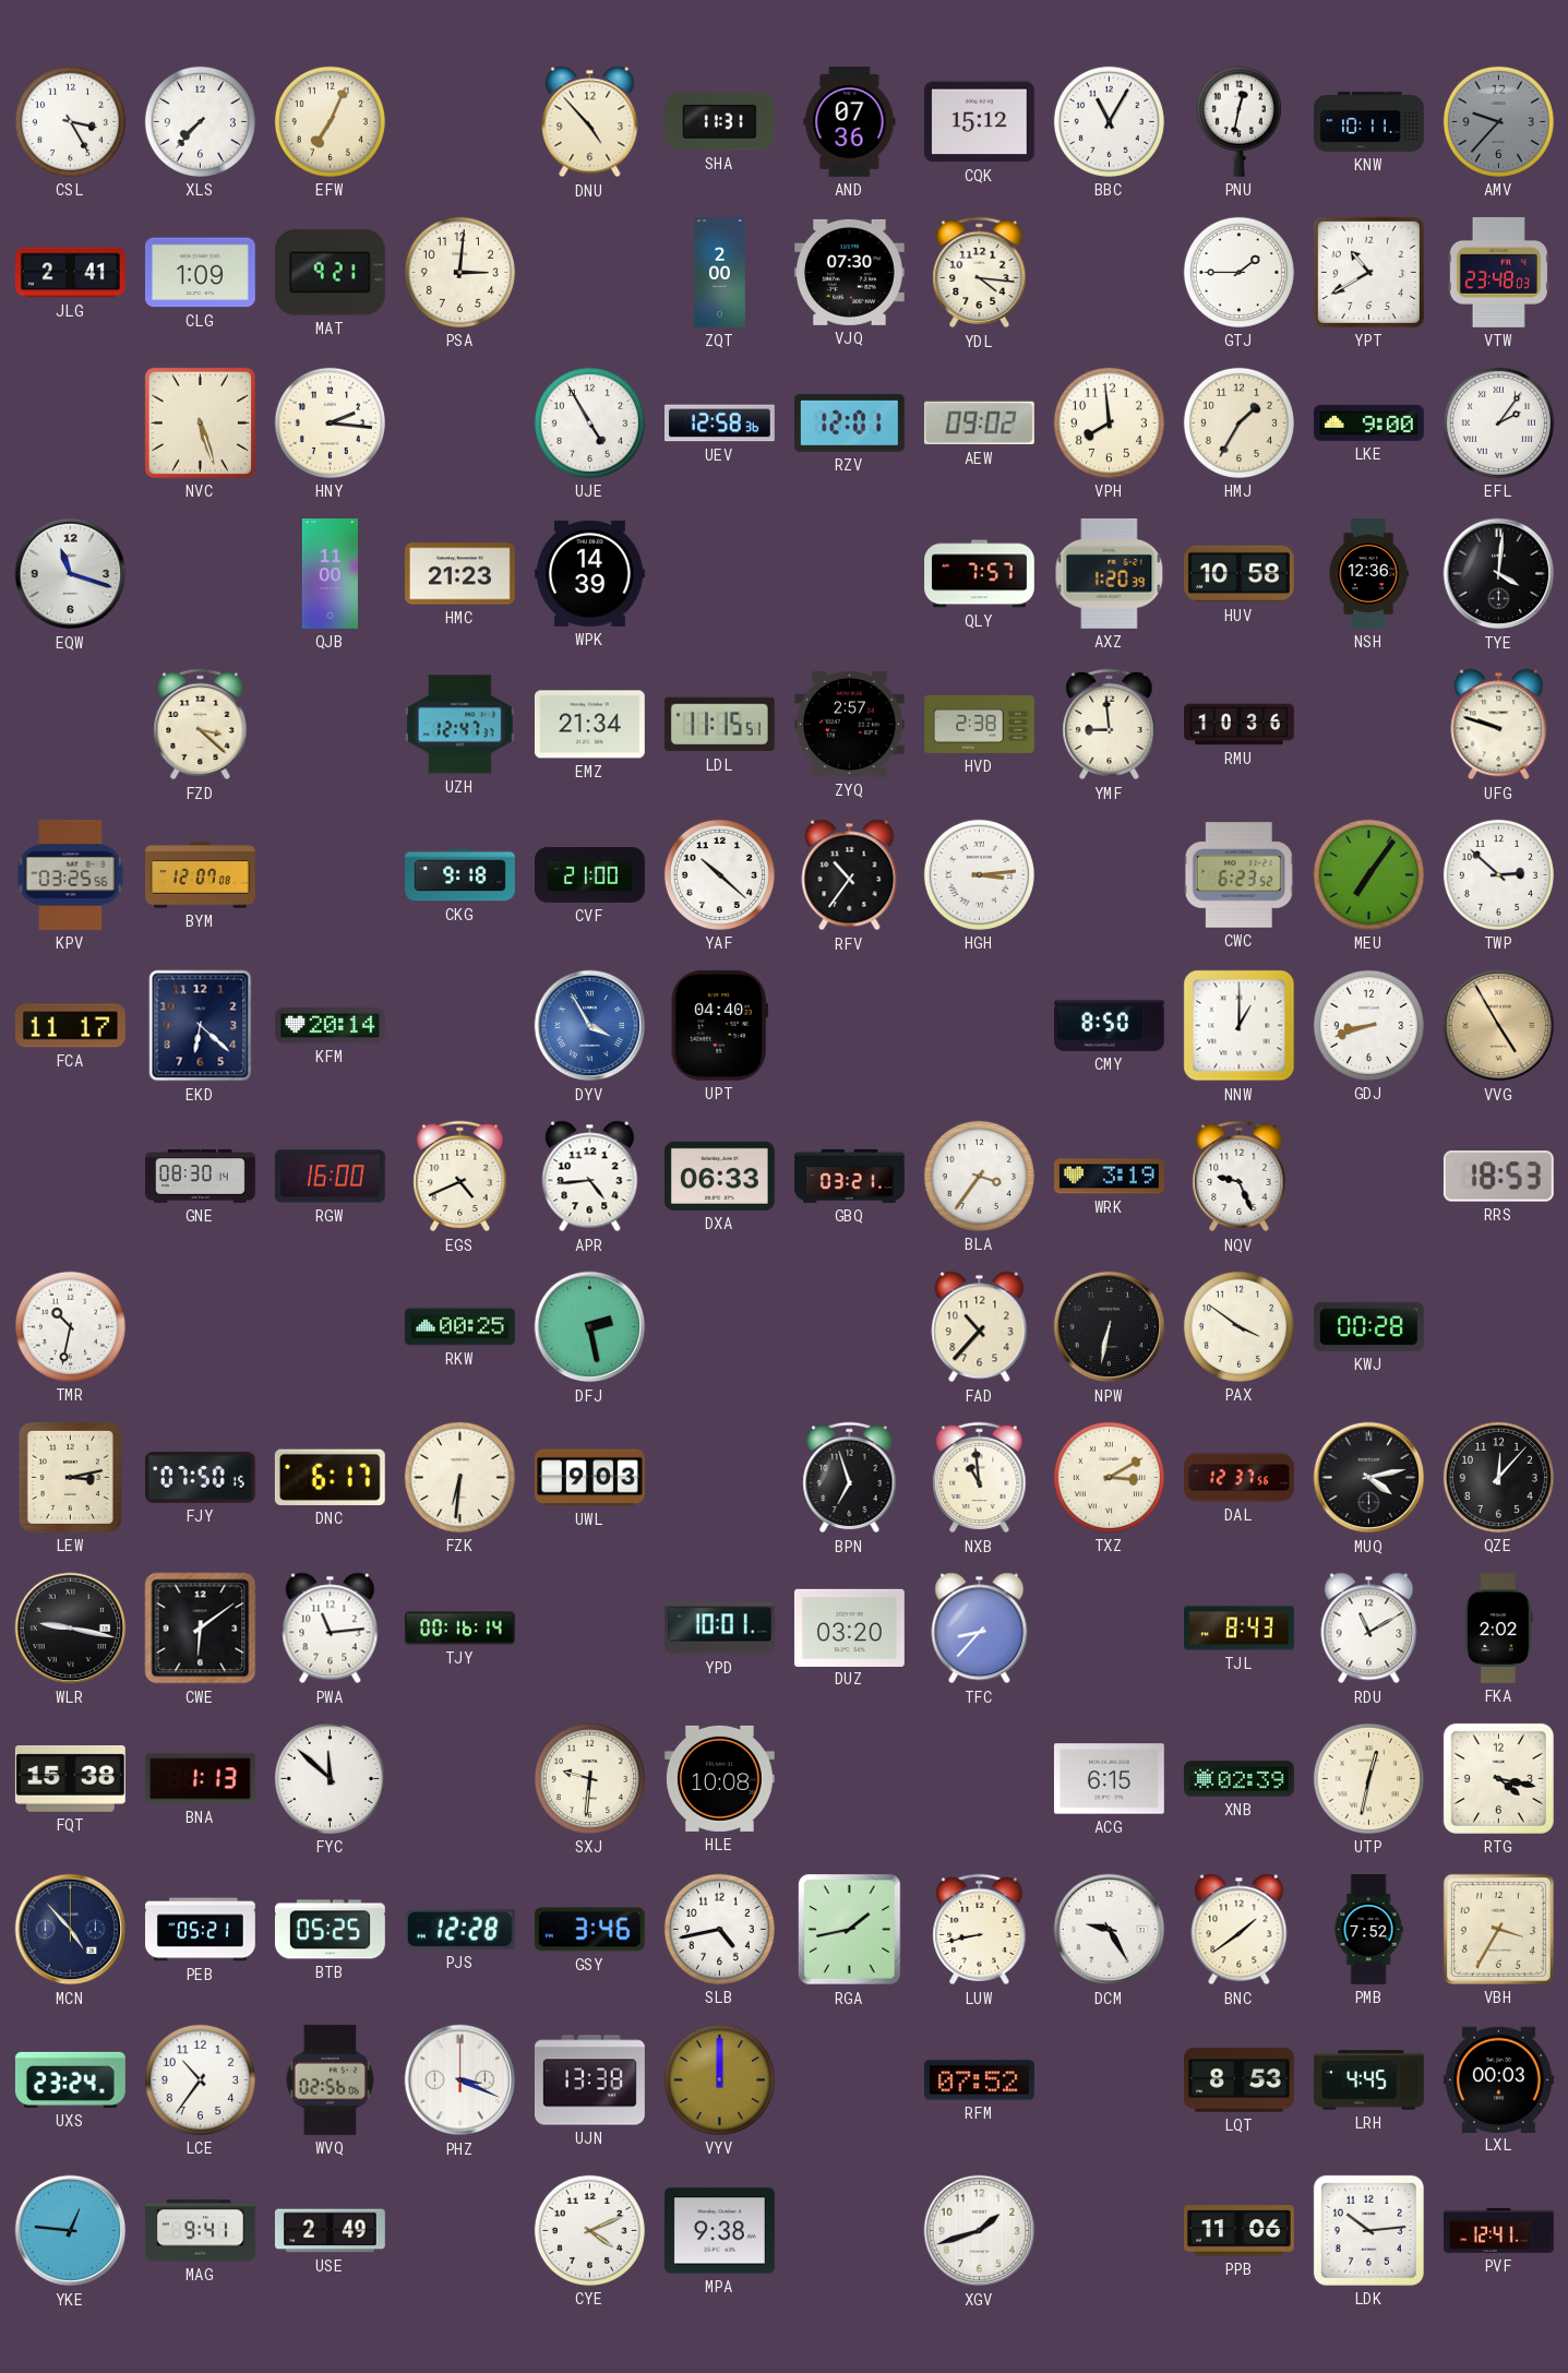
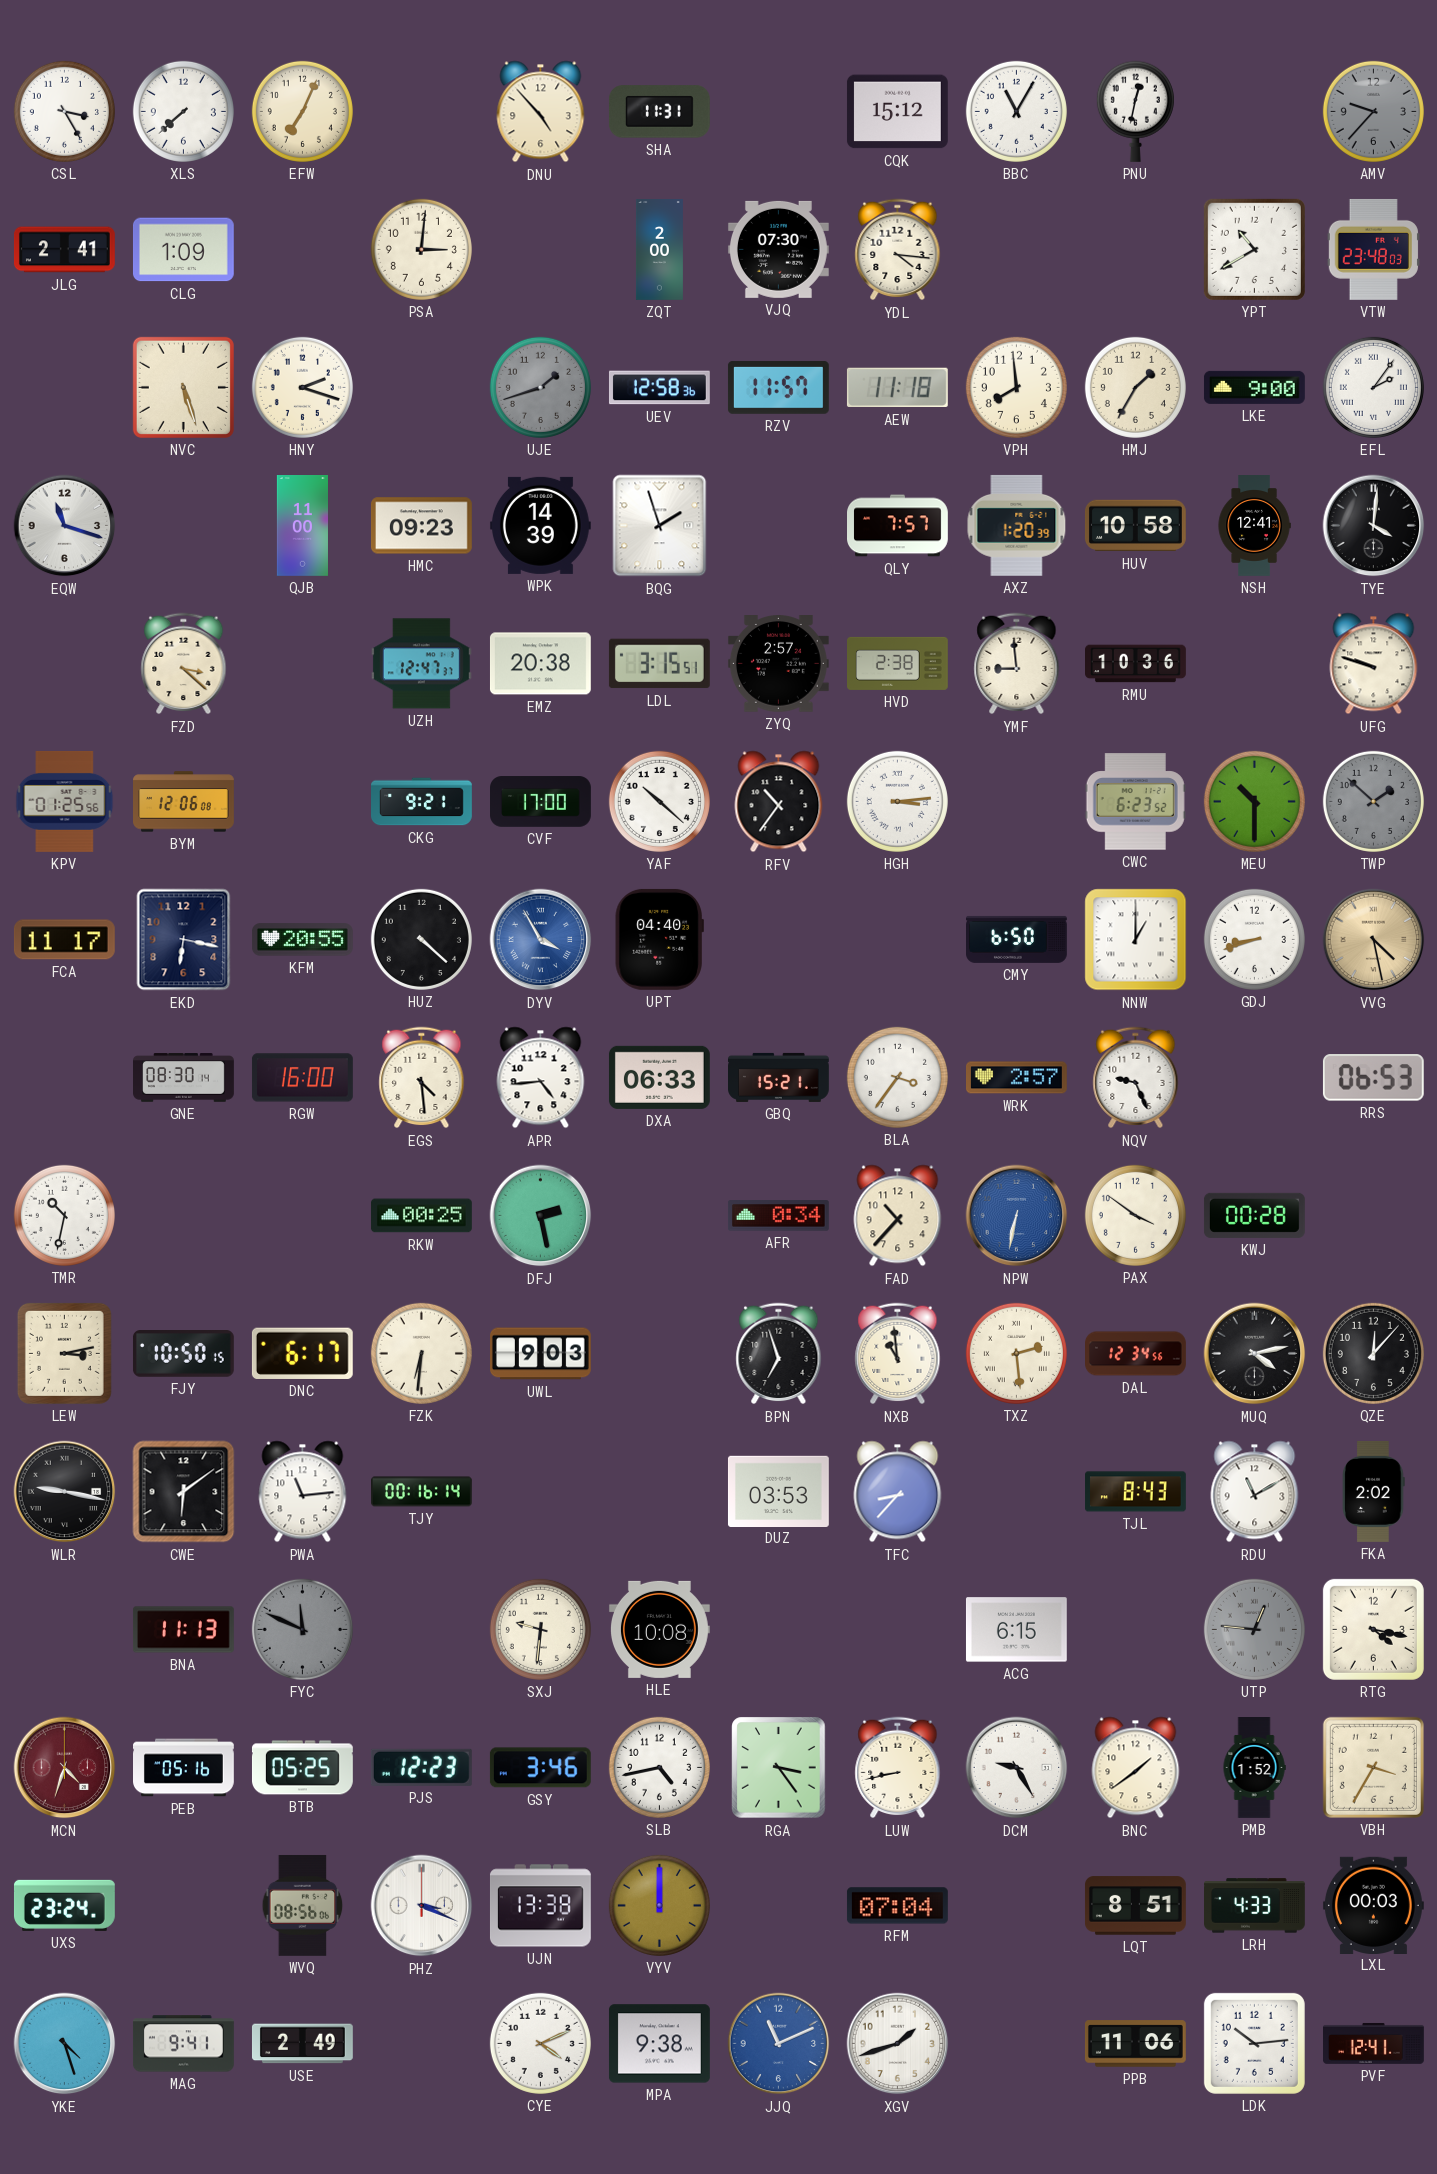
XLS: 7:37 -> 7:38 (183, 111)
AND: 07:36 -> none (850, 122)
KNW: 10:11 -> none (1369, 121)
MAT: 9:21 -> none (330, 273)
GTJ: 1:45 -> none (1238, 272)
HNY: 2:16 -> 2:18 (302, 387)
UJE: 4:55 -> 1:42 (540, 387)
UJE dial: white -> grey (540, 387)
RZV: 12:01 -> 11:57 (778, 388)
AEW: 09:02 -> 11:18 (897, 388)
HMC: 21:23 -> 09:23 (421, 526)
BQG: none -> 1:57 (660, 526)
NSH: 12:36 -> 12:41 (1254, 526)
EMZ: 21:34 -> 20:38 (540, 664)
LDL: 11:15 -> 3:15 (659, 664)
KPV: 03:25 -> 01:25 (65, 801)
BYM: 12:07 -> 12:06 (184, 802)
CKG: 9:18 -> 9:21 (422, 802)
CVF: 21:00 -> 17:00 (541, 802)
MEU: 7:06 -> 10:30 (1254, 801)
TWP: 2:52 -> 1:52 (1373, 801)
TWP dial: white -> grey (1373, 801)
EKD: 6:22 -> 6:17 (184, 940)
KFM: 20:14 -> 20:55 (303, 940)
HUZ: none -> 4:22 (421, 939)
CMY: 8:50 -> 6:50 (1017, 939)
VVG: 4:55 -> 4:28 (1374, 940)
EGS: 4:41 -> 4:29 (422, 1078)
GBQ: 03:21 -> 15:21 (779, 1077)
WRK: 3:19 -> 2:57 (1017, 1078)
RRS: 18:53 -> 06:53 (1373, 1078)
AFR: none -> 0:34 (778, 1216)
NPW dial: black -> blue (1017, 1216)
FJY: 07:50 -> 10:50 (183, 1354)
TXZ: 3:10 -> 2:29 (1016, 1353)
DAL: 12:37 -> 12:34 (1136, 1354)
YPD: 10:01 -> none (719, 1629)
DUZ: 03:20 -> 03:53 (778, 1491)
FQT: 15:38 -> none (70, 1778)
BNA: 1:13 -> 11:13 (183, 1630)
FYC: 11:52 -> 11:49 (302, 1629)
FYC dial: white -> grey (302, 1629)
XNB: 02:39 -> none (1238, 1779)
UTP: 12:32 -> 12:46 (1254, 1629)
UTP dial: cream -> grey (1254, 1629)
MCN: 4:53 -> 4:33 (65, 1768)
MCN dial: navy -> burgundy (65, 1768)
PEB: 05:21 -> 05:16 (184, 1768)
PJS: 12:28 -> 12:23 (421, 1767)
RGA: 1:43 -> 3:24 (779, 1768)
PMB: 7:52 -> 1:52 (1254, 1768)
LCE: 10:36 -> none (200, 2079)
WVQ: 02:56 -> 08:56 (303, 1905)
RFM: 07:52 -> 07:04 (897, 1906)
LQT: 8:53 -> 8:51 (1135, 1906)
LRH: 4:45 -> 4:33 (1255, 1906)
YKE: 12:46 -> 4:27 (65, 2044)
JJQ: none -> 11:11 (779, 2044)
